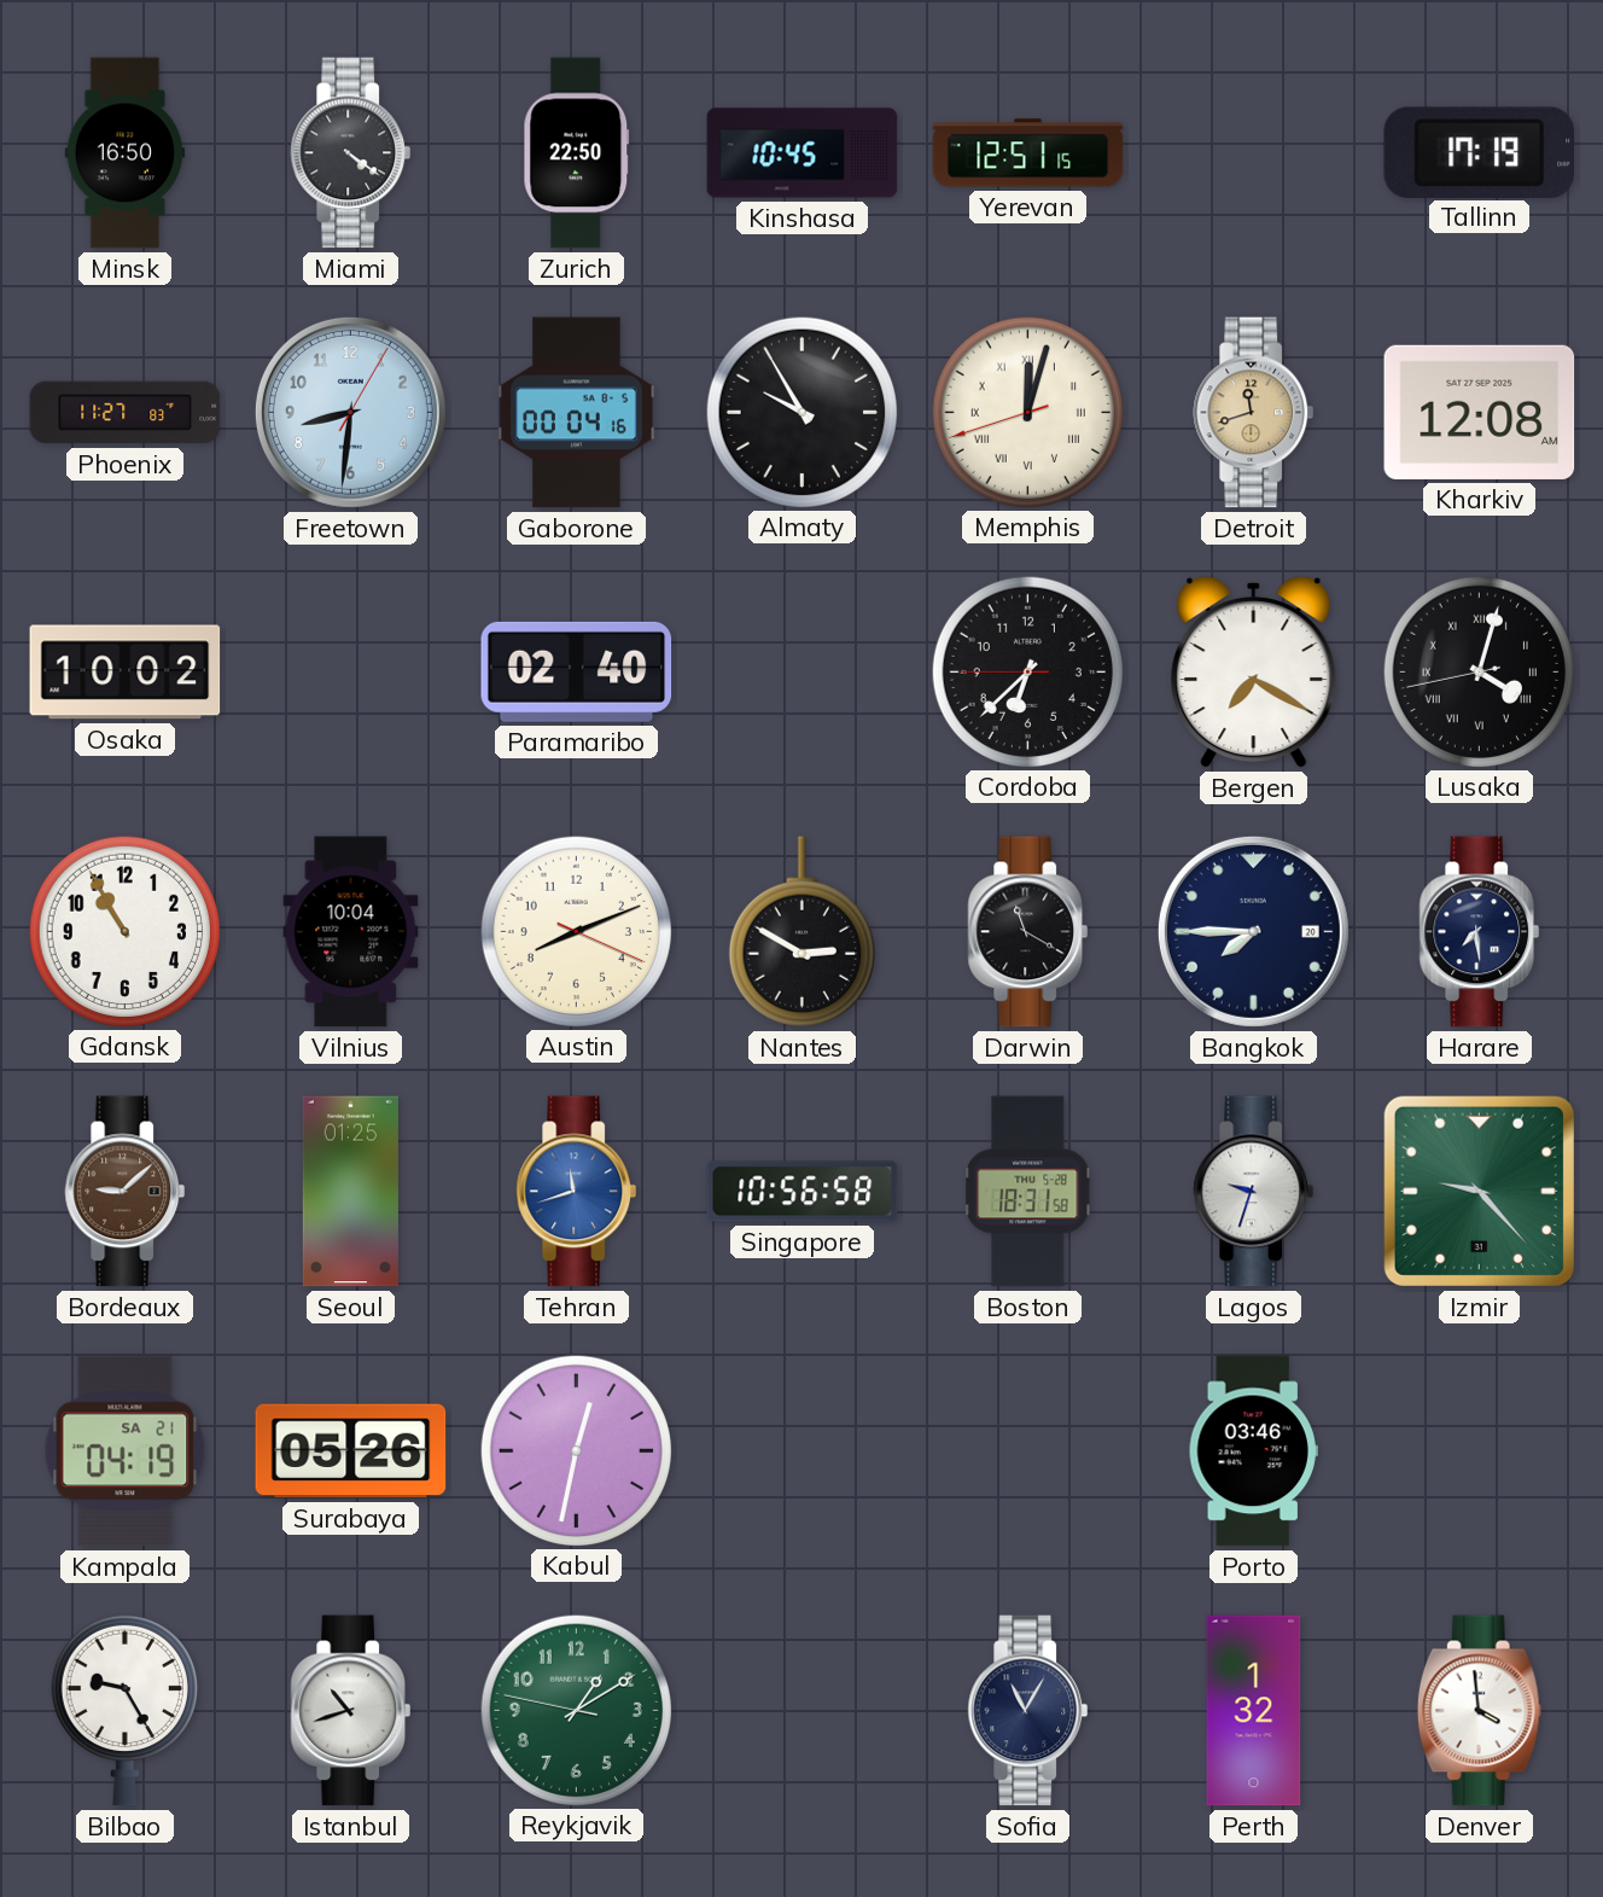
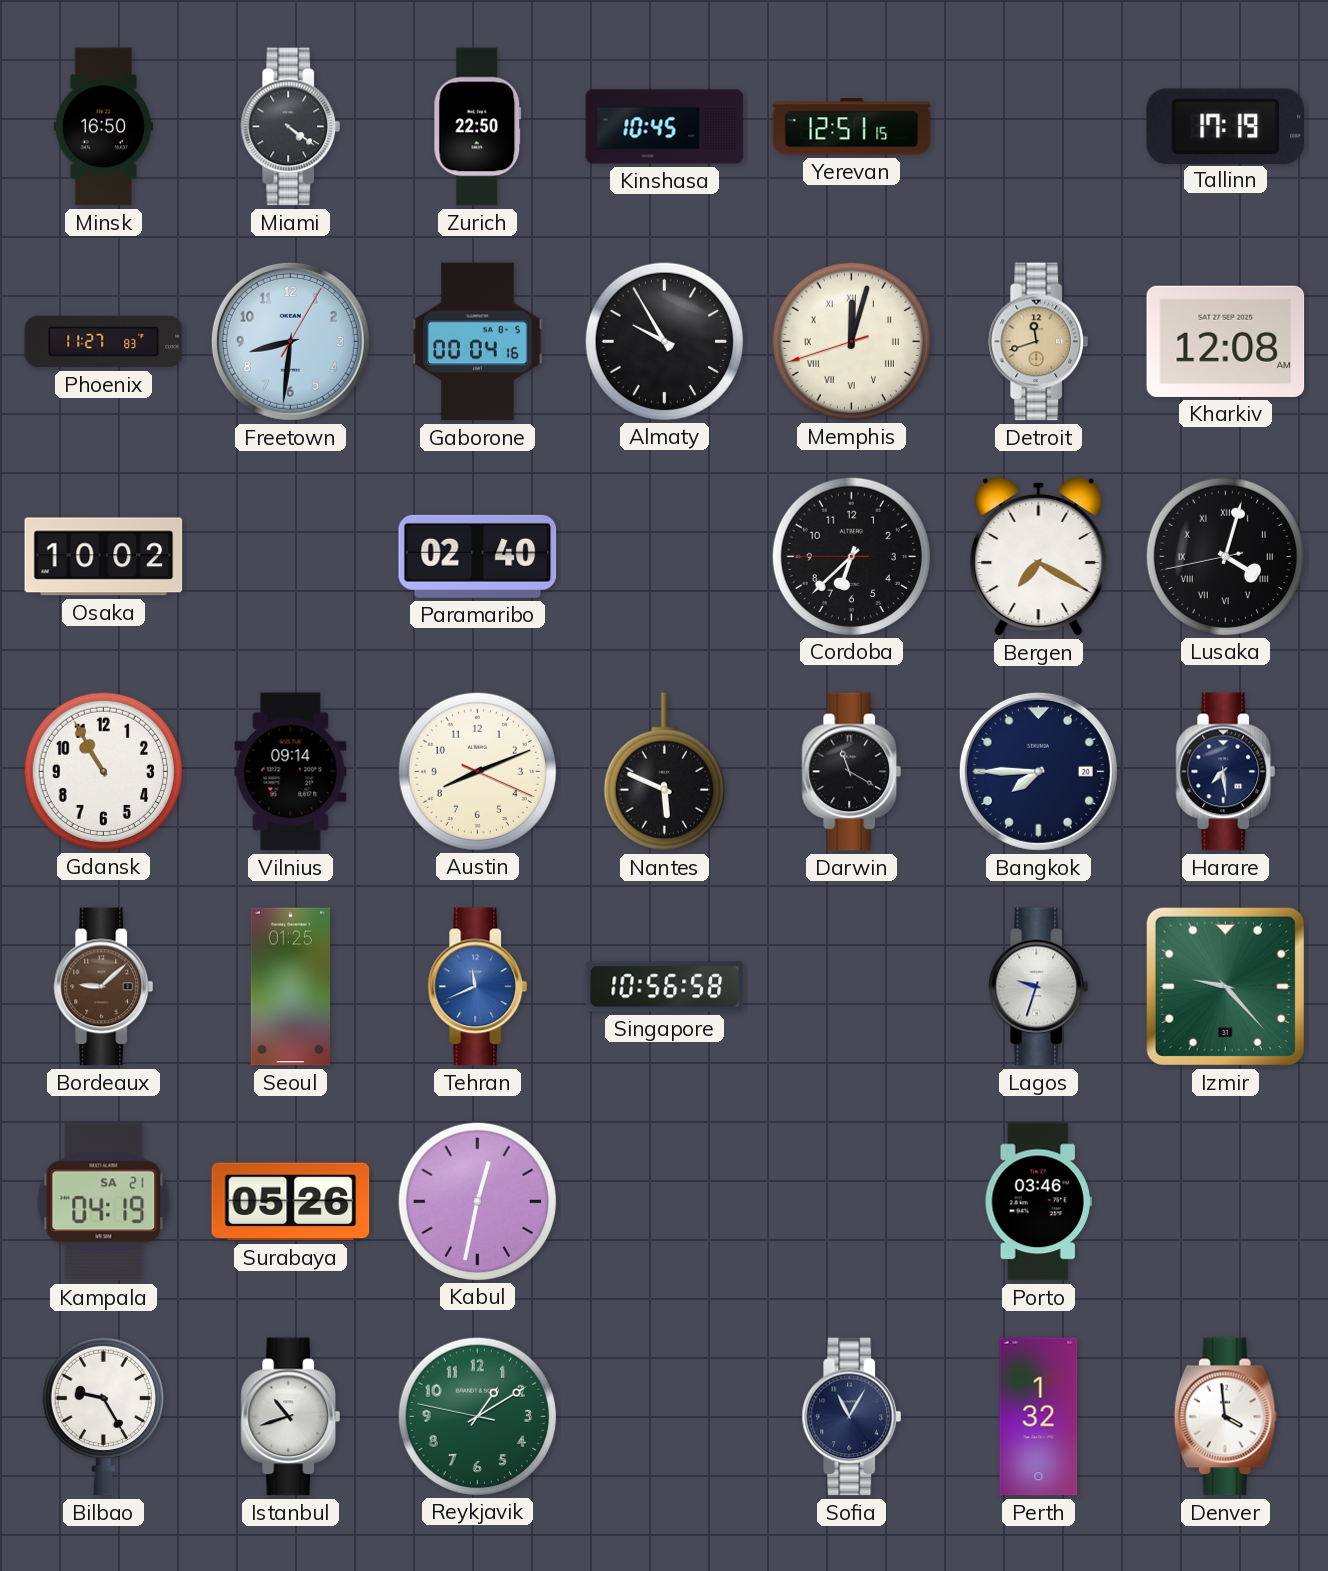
Vilnius: 10:04 -> 09:14 (291, 772)
Nantes: 2:50 -> 5:49 (664, 772)
Tehran: 11:42 -> 11:41 (478, 987)
Boston: 18:31 -> none (1028, 1192)
